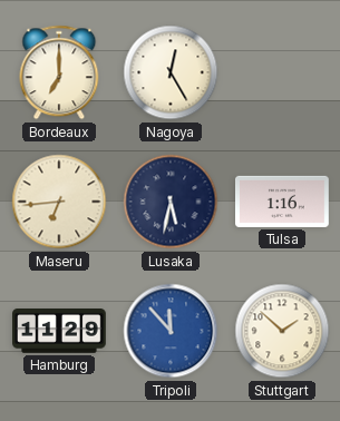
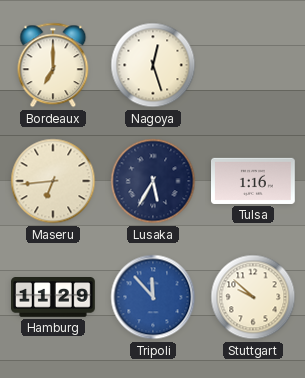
Nagoya: 12:25 -> 12:27 (153, 65)
Lusaka: 5:32 -> 5:35 (153, 181)
Stuttgart: 1:52 -> 9:52 (253, 297)
